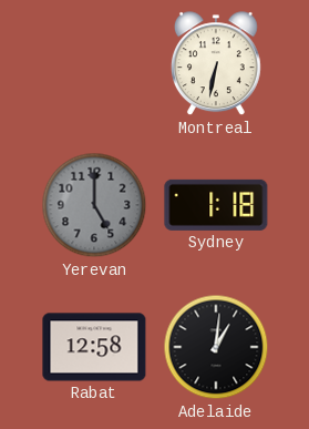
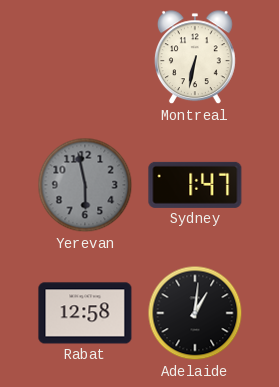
Yerevan: 5:00 -> 5:58 (85, 185)
Sydney: 1:18 -> 1:47 (195, 185)
